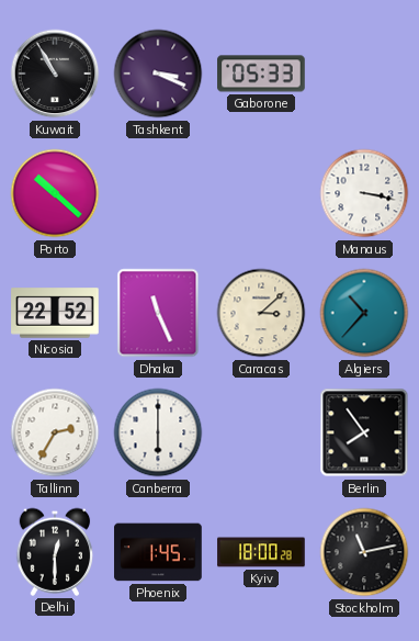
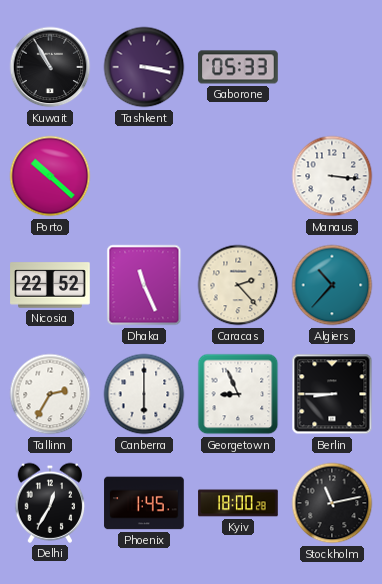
Tashkent: 3:19 -> 3:17 (144, 67)
Manaus: 3:17 -> 3:16 (332, 176)
Caracas: 3:08 -> 2:23 (238, 285)
Georgetown: none -> 8:56 (238, 394)
Berlin: 7:54 -> 8:45 (332, 394)
Delhi: 12:30 -> 12:35 (50, 503)
